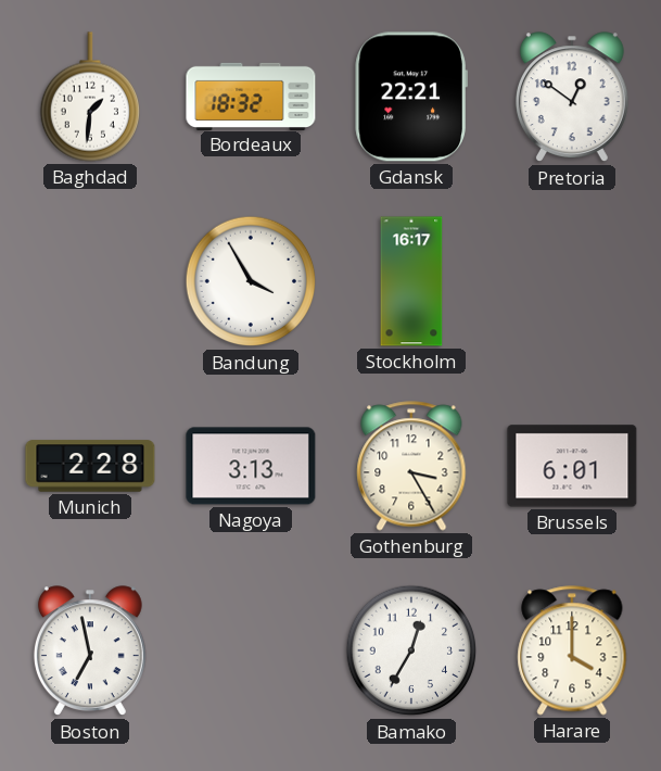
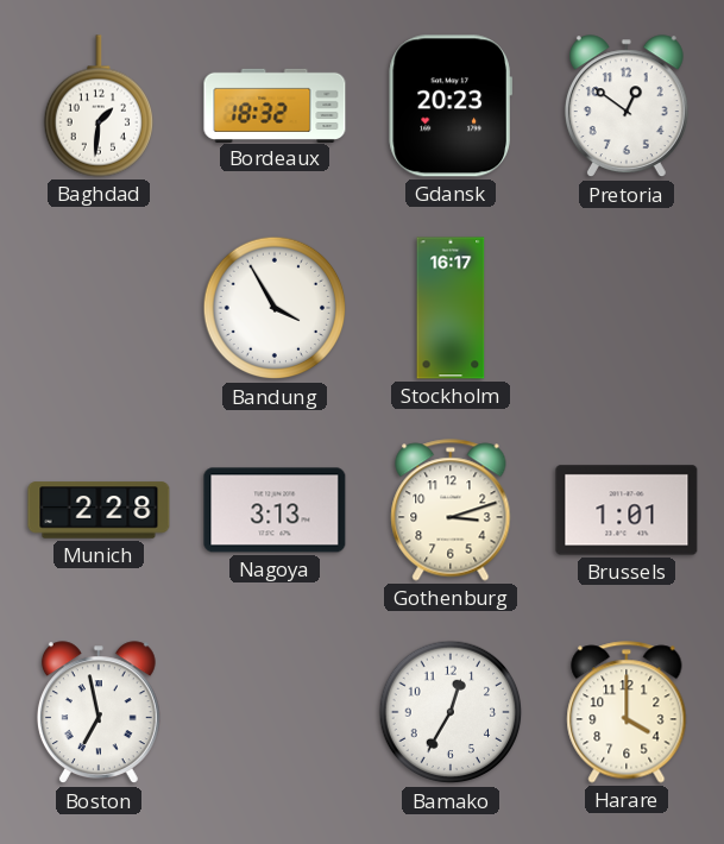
Gdansk: 22:21 -> 20:23 (451, 106)
Gothenburg: 3:25 -> 3:12 (451, 510)
Brussels: 6:01 -> 1:01 (627, 510)
